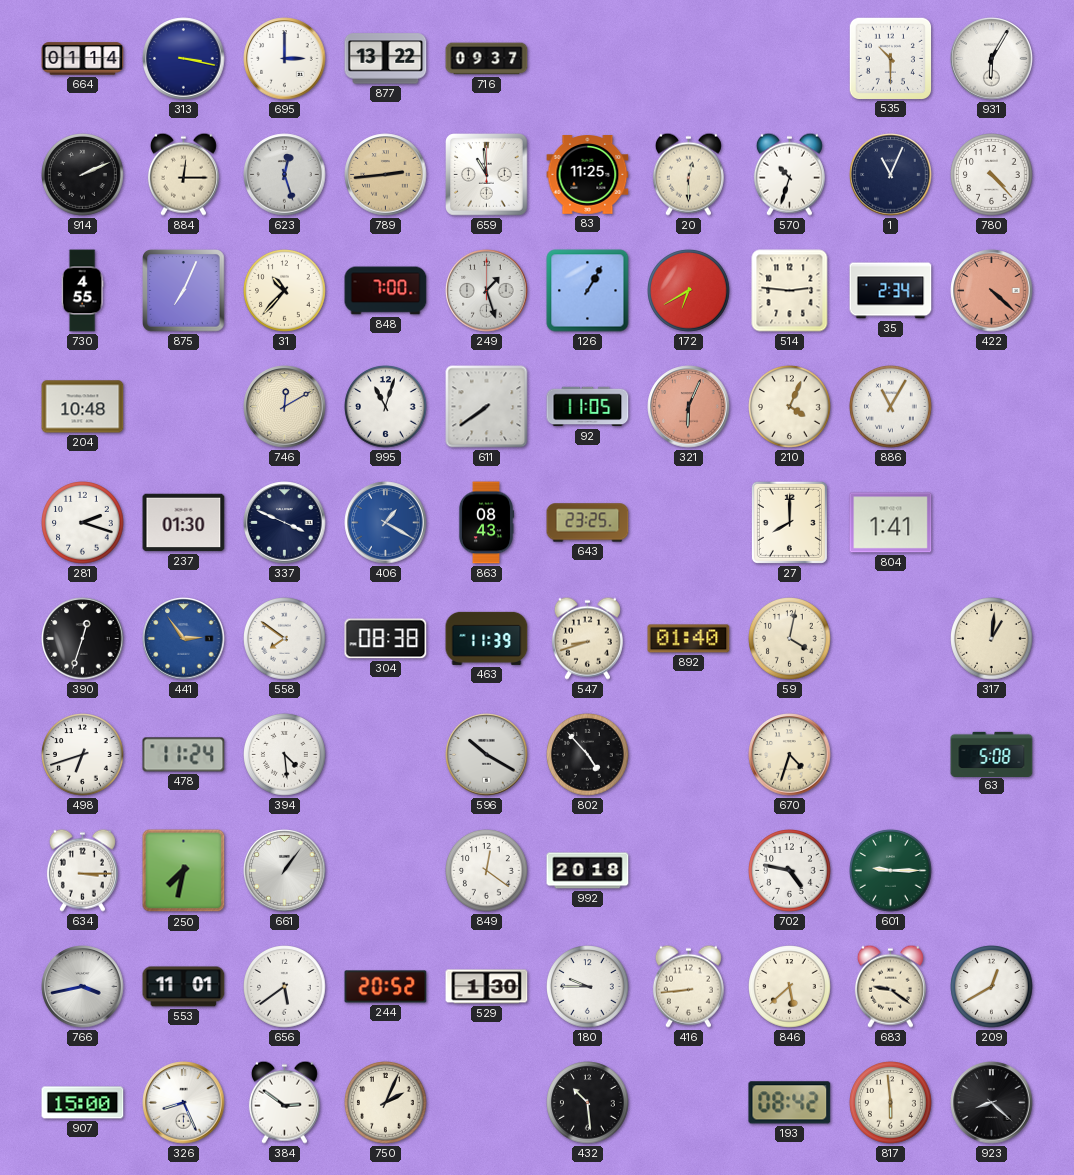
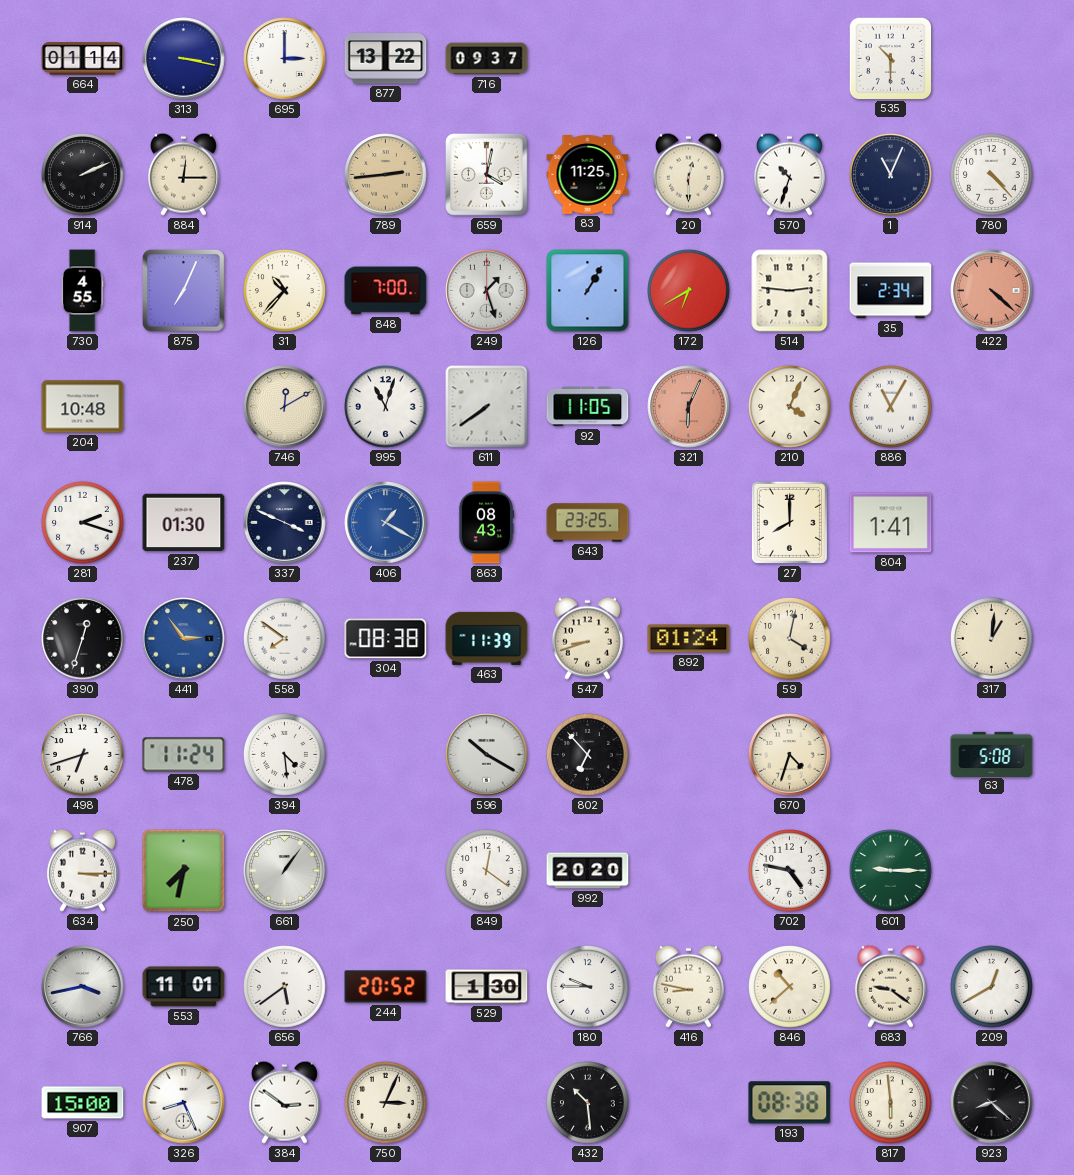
931: 6:05 -> none (992, 59)
623: 12:27 -> none (285, 175)
659: 10:59 -> 4:02 (487, 175)
892: 01:40 -> 01:24 (689, 639)
802: 4:53 -> 6:53 (588, 755)
992: 20:18 -> 20:20 (588, 871)
416: 8:44 -> 8:47 (688, 986)
846: 5:38 -> 10:38 (790, 987)
750: 2:04 -> 3:04 (386, 1103)
193: 08:42 -> 08:38 (790, 1103)
